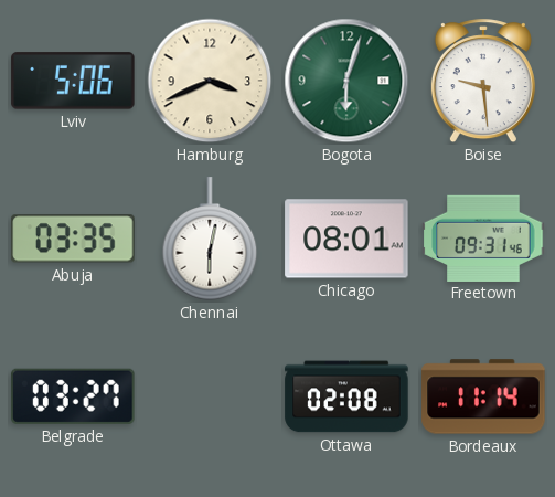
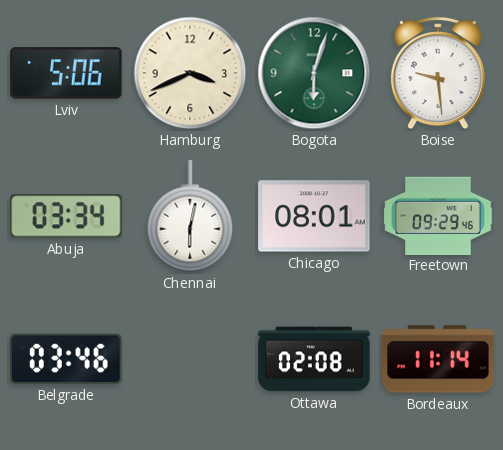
Abuja: 03:35 -> 03:34 (66, 216)
Freetown: 09:31 -> 09:29 (438, 215)
Belgrade: 03:27 -> 03:46 (66, 359)
